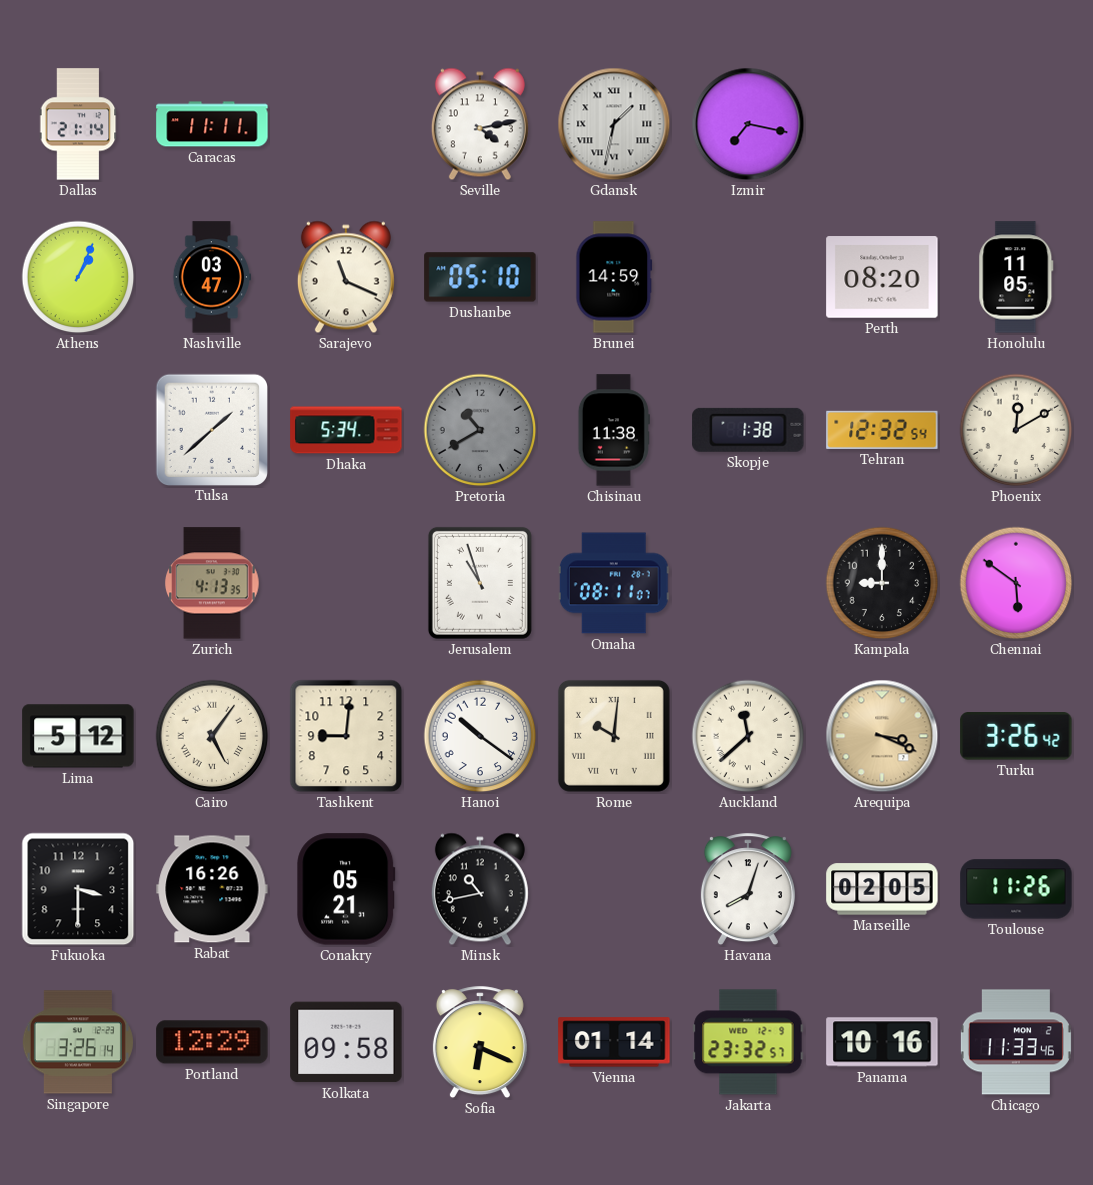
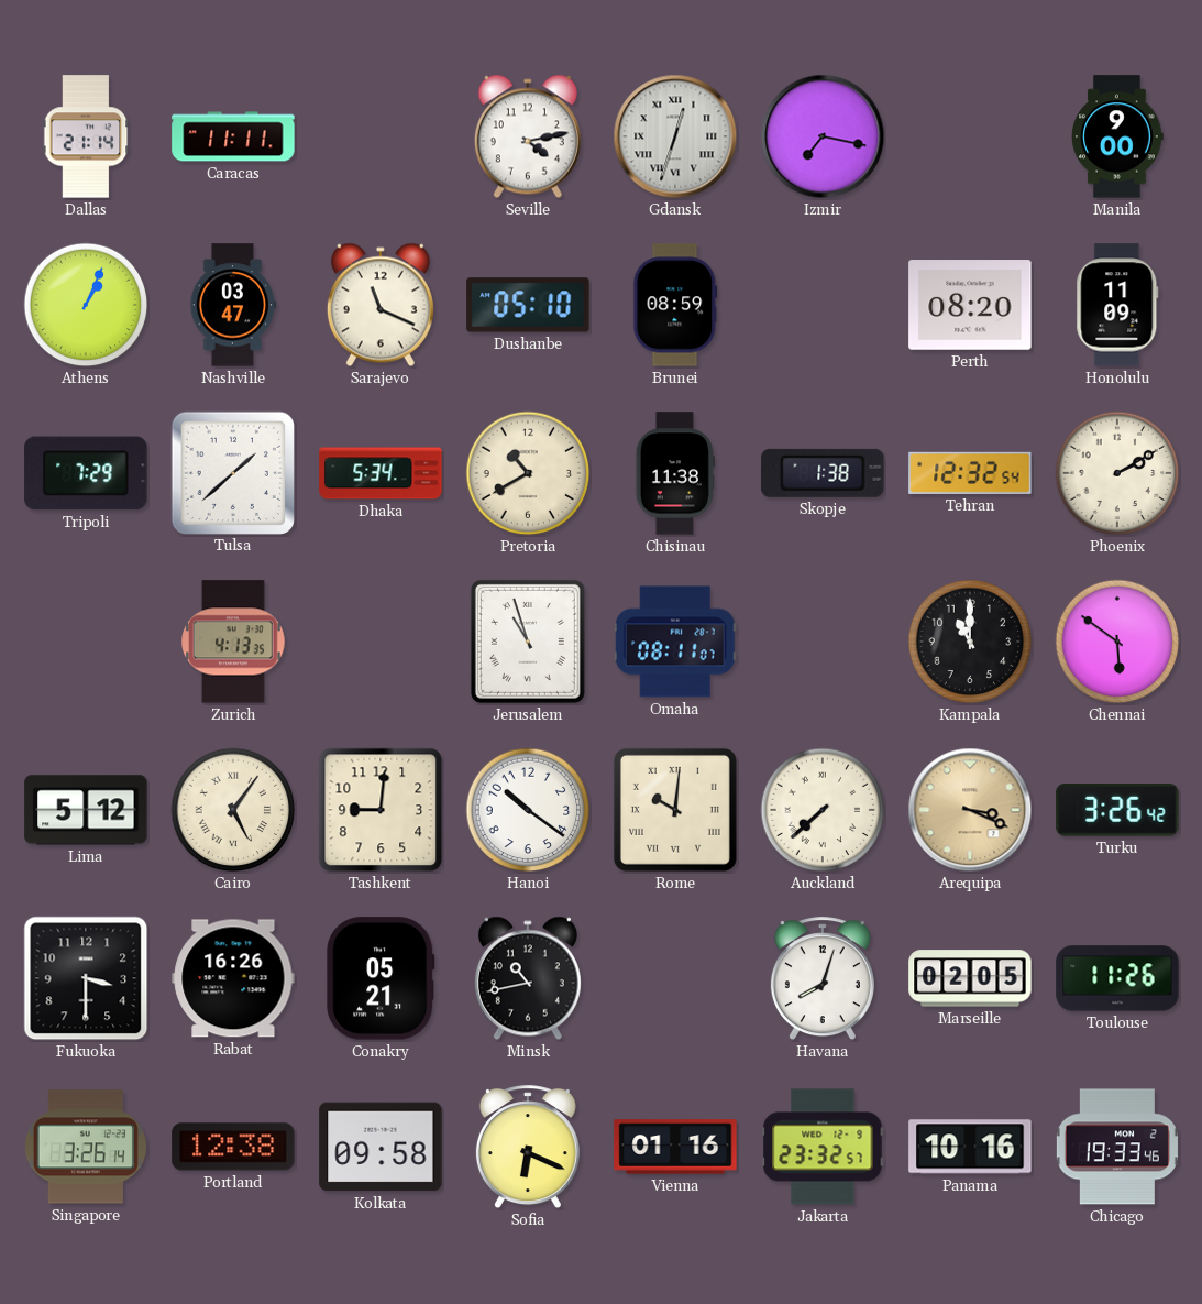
Gdansk: 1:32 -> 12:33 (675, 136)
Manila: none -> 9:00 (1118, 136)
Brunei: 14:59 -> 08:59 (675, 305)
Honolulu: 11:05 -> 11:09 (1117, 305)
Tripoli: none -> 7:29 (86, 473)
Pretoria dial: grey -> cream (528, 473)
Phoenix: 12:10 -> 2:10 (1117, 473)
Kampala: 9:00 -> 11:00 (970, 642)
Auckland: 11:38 -> 7:38 (823, 810)
Portland: 12:29 -> 12:38 (233, 1147)
Vienna: 01:14 -> 01:16 (675, 1147)
Chicago: 11:33 -> 19:33 (1117, 1147)
